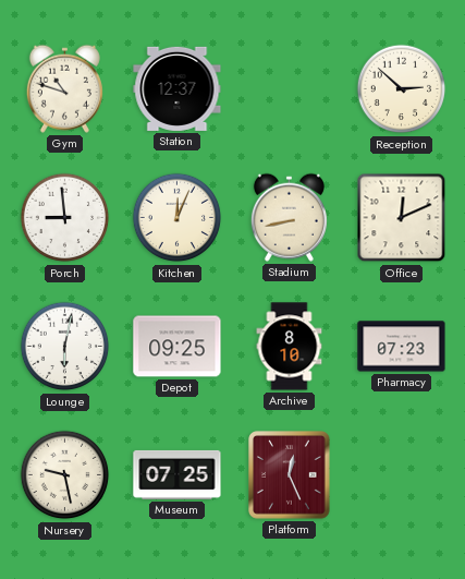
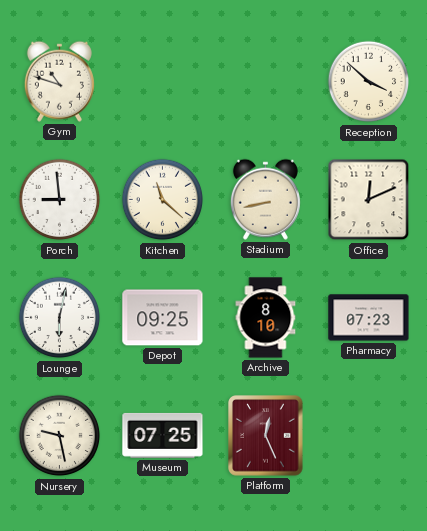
Station: 12:37 -> none (178, 88)
Reception: 2:52 -> 3:52 (369, 82)
Kitchen: 12:04 -> 11:22 (163, 200)
